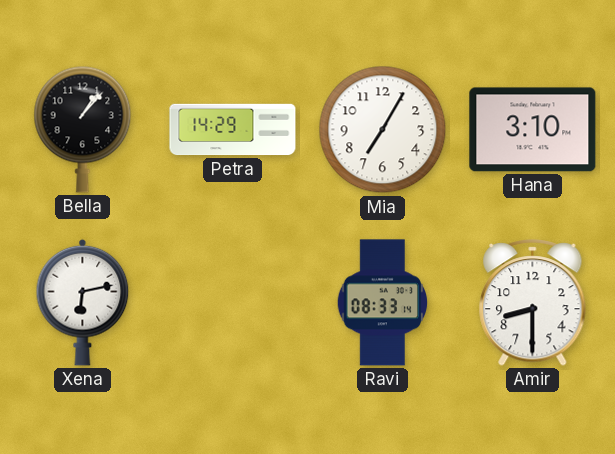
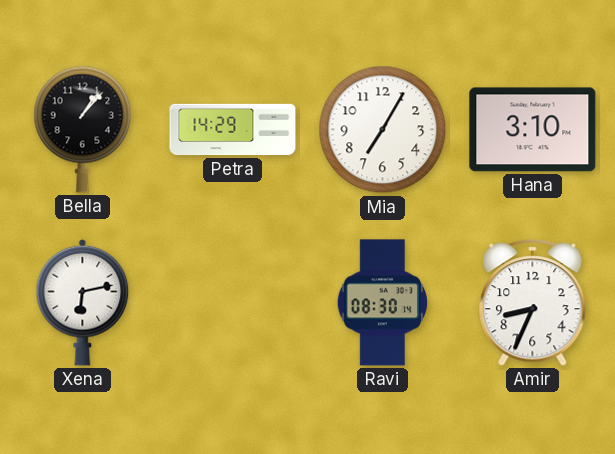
Ravi: 08:33 -> 08:30 (383, 303)
Amir: 8:30 -> 8:34 (533, 303)
